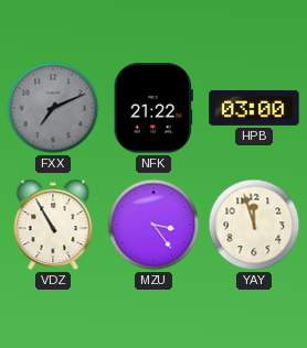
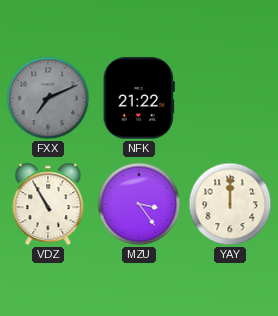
HPB: 03:00 -> none (254, 108)
YAY: 11:57 -> 12:00 (230, 204)
